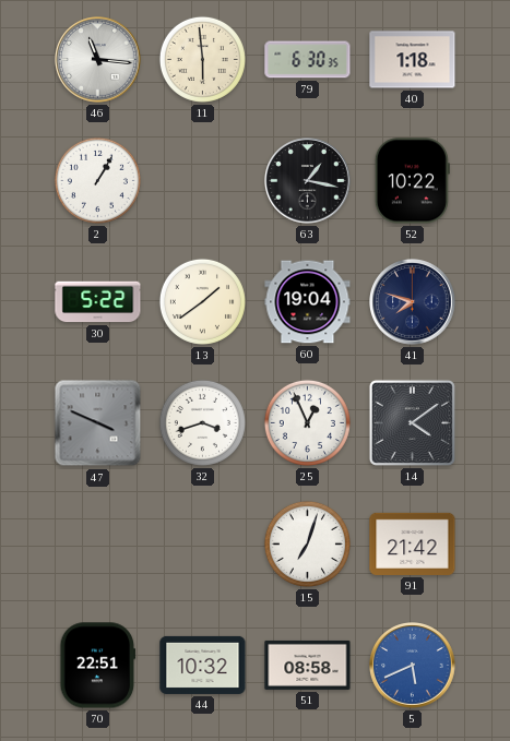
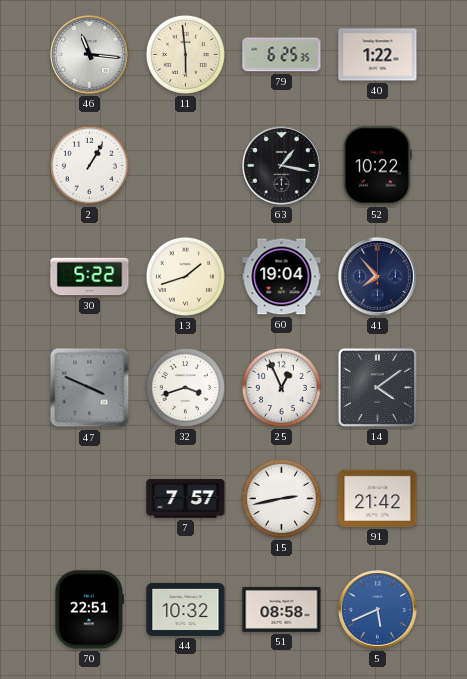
79: 6:30 -> 6:25 (282, 55)
40: 1:18 -> 1:22 (378, 55)
13: 1:39 -> 1:42 (185, 276)
41: 7:48 -> 7:53 (378, 277)
7: none -> 7:57 (186, 499)
15: 7:03 -> 2:43 (281, 498)
